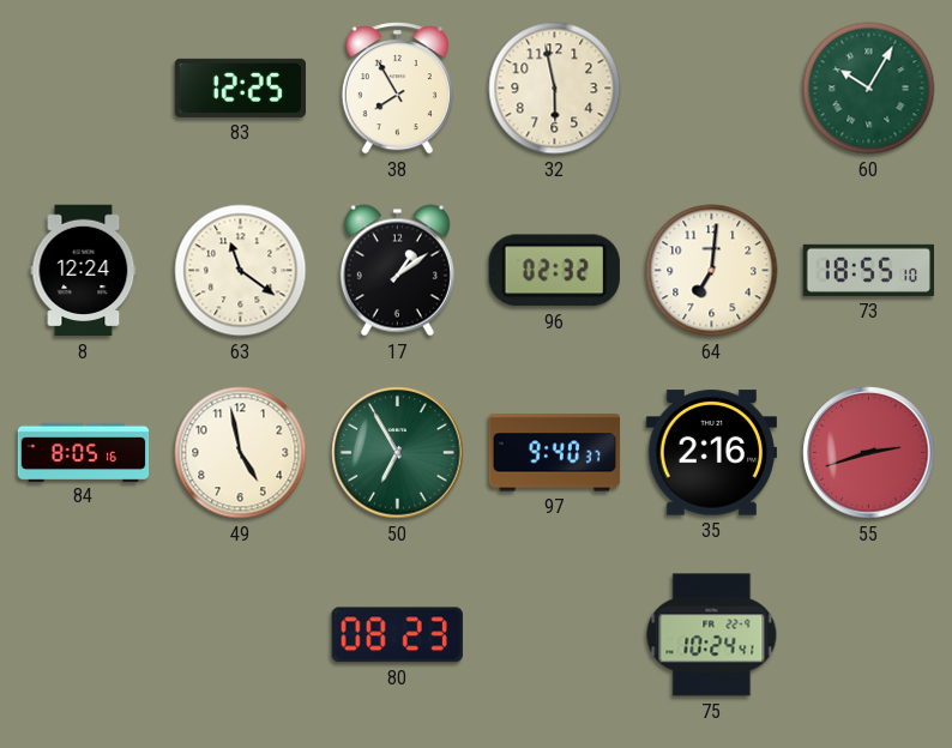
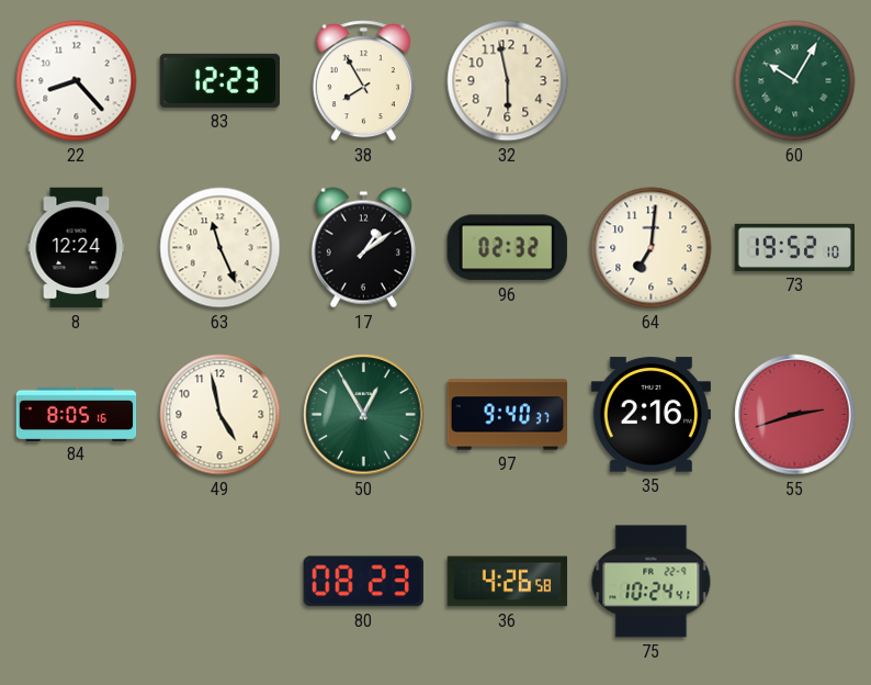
22: none -> 8:23 (77, 81)
83: 12:25 -> 12:23 (219, 80)
63: 11:21 -> 11:26 (220, 248)
73: 18:55 -> 19:52 (795, 247)
50: 6:55 -> 12:55 (364, 415)
36: none -> 4:26 (507, 582)
